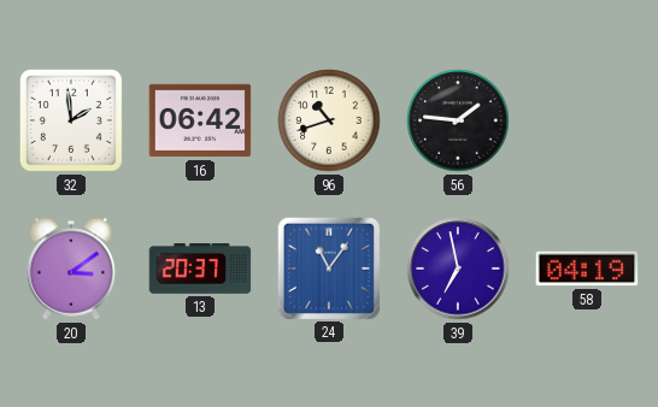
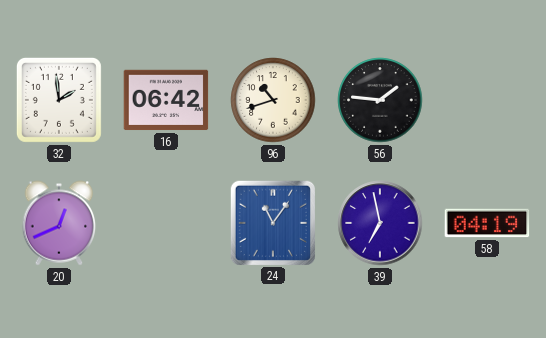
20: 3:09 -> 12:41 (59, 223)
13: 20:37 -> none (200, 269)
